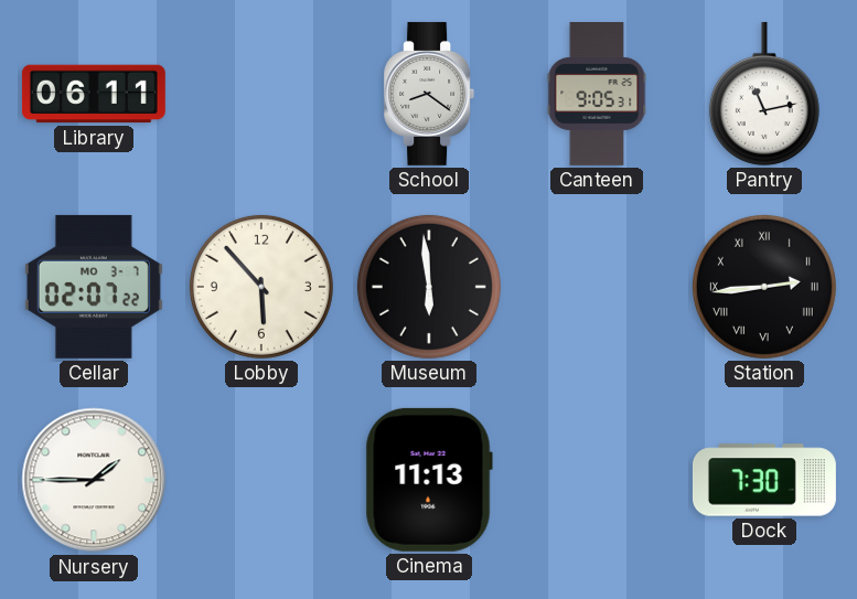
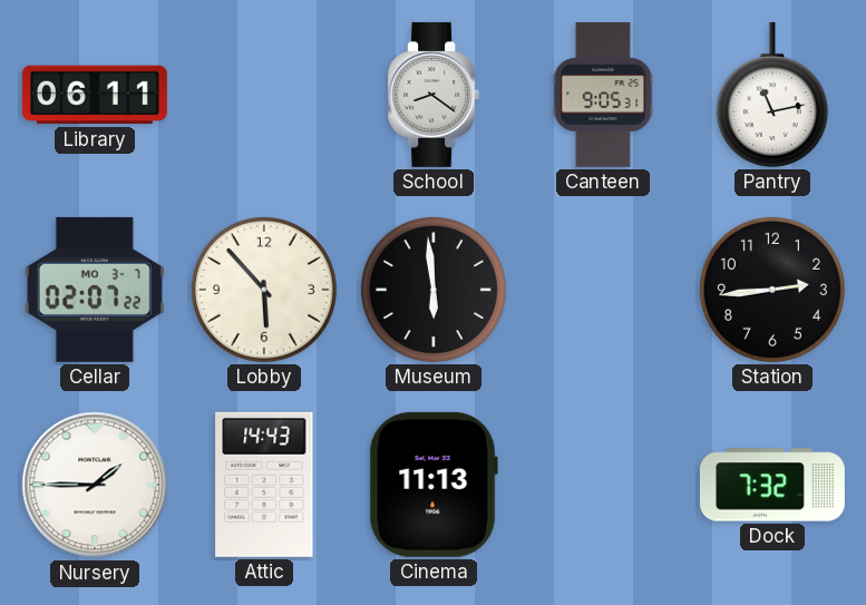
Station numerals: Roman -> Arabic (772, 290)
Attic: none -> 14:43 (264, 485)
Dock: 7:30 -> 7:32 (772, 485)
